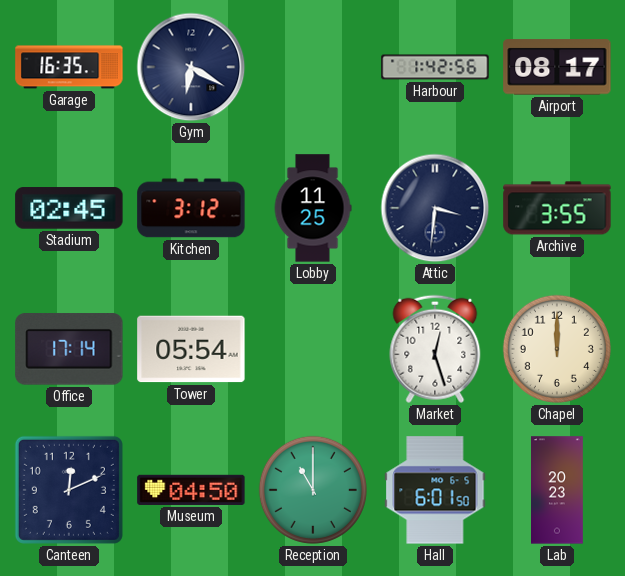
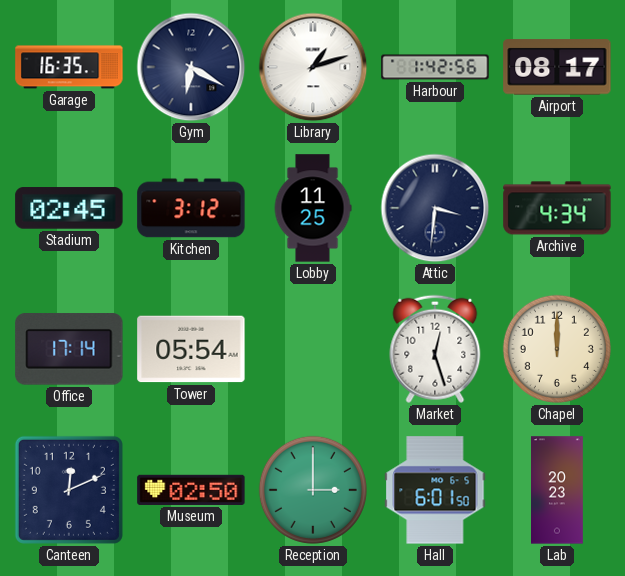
Library: none -> 1:12 (313, 67)
Archive: 3:55 -> 4:34 (557, 208)
Museum: 04:50 -> 02:50 (191, 490)
Reception: 11:00 -> 3:00 (313, 490)
